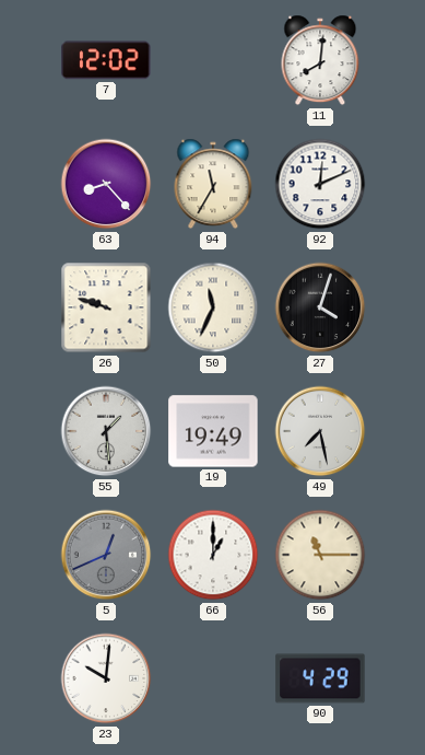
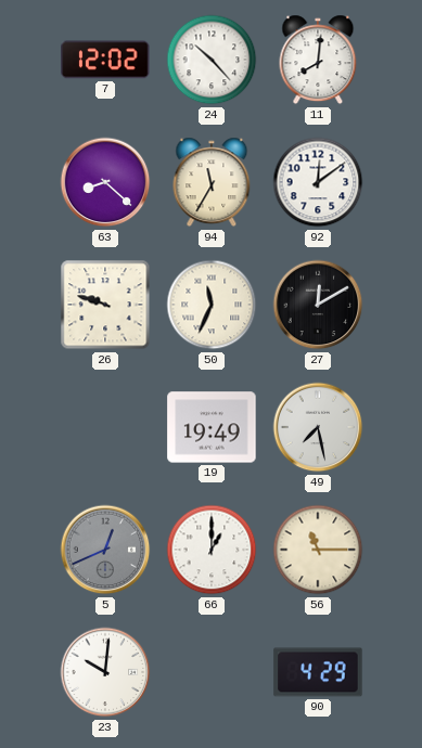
24: none -> 10:23 (212, 60)
63: 8:23 -> 8:22 (105, 182)
92: 12:11 -> 12:09 (318, 182)
27: 4:03 -> 12:10 (318, 305)
55: 1:29 -> none (106, 431)
